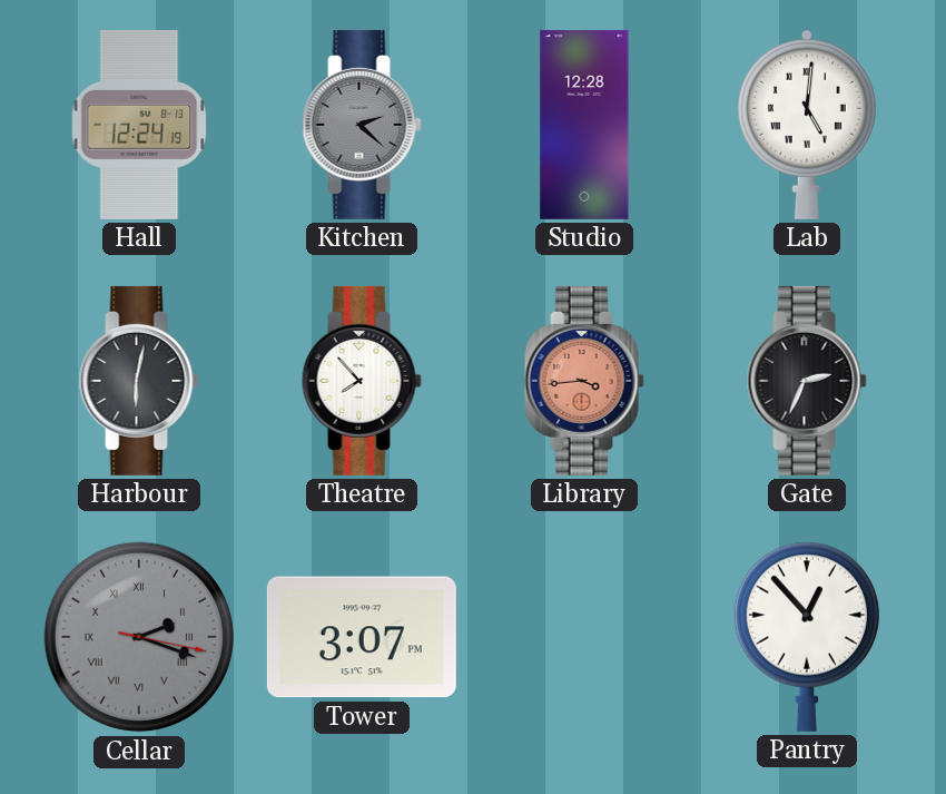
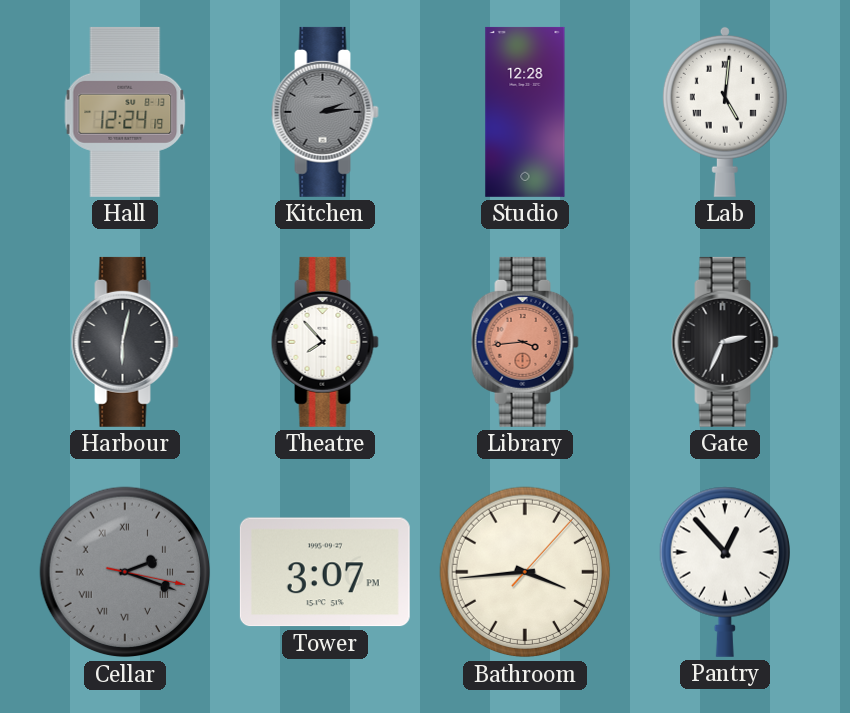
Kitchen: 2:22 -> 2:14 (325, 112)
Bathroom: none -> 3:44 (525, 572)
